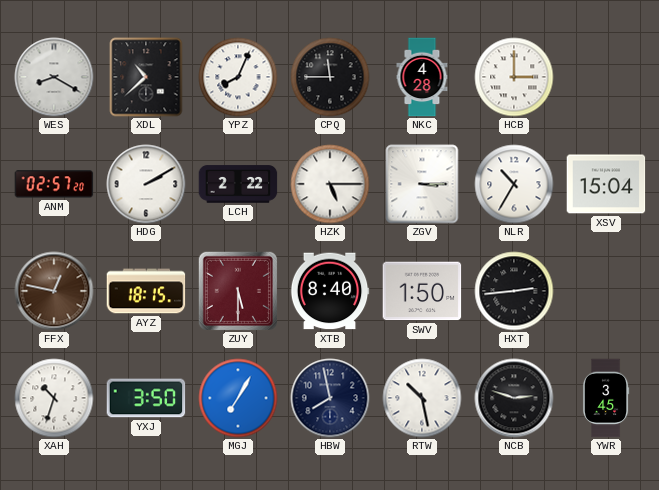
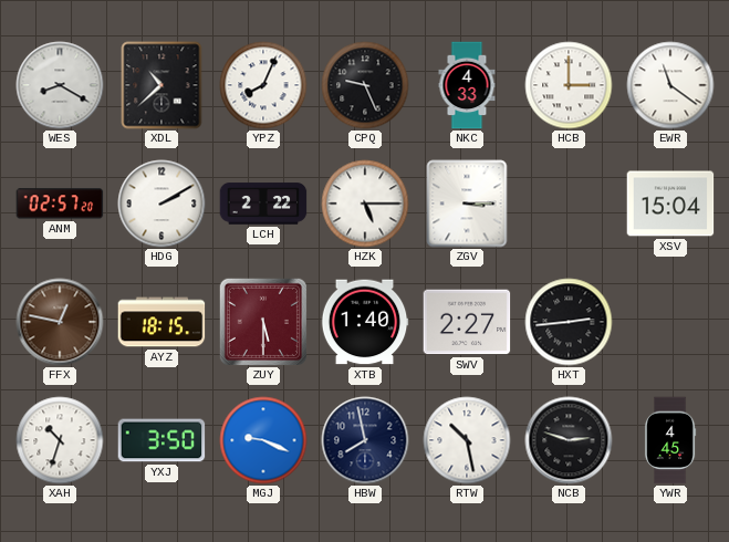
CPQ: 11:45 -> 9:26 (365, 85)
NKC: 4:28 -> 4:33 (467, 85)
EWR: none -> 11:21 (670, 85)
NLR: 10:35 -> none (514, 184)
XTB: 8:40 -> 1:40 (365, 322)
SWV: 1:50 -> 2:27 (467, 322)
MGJ: 7:05 -> 9:19 (263, 440)
YWR: 3:45 -> 4:45 (670, 440)
